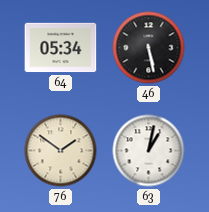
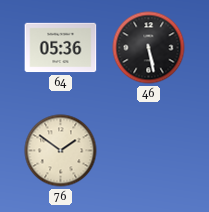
64: 05:34 -> 05:36 (61, 48)
63: 1:02 -> none (149, 151)
